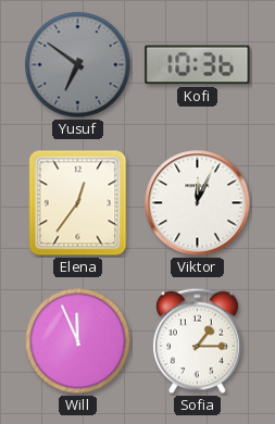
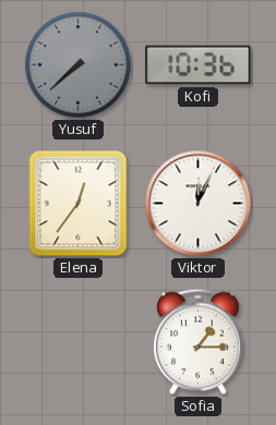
Yusuf: 6:51 -> 7:38 (79, 65)
Will: 11:56 -> none (78, 341)
